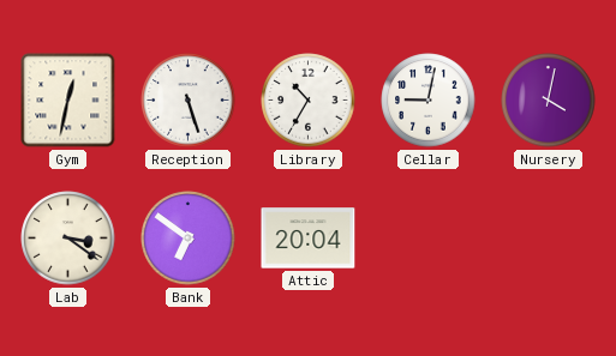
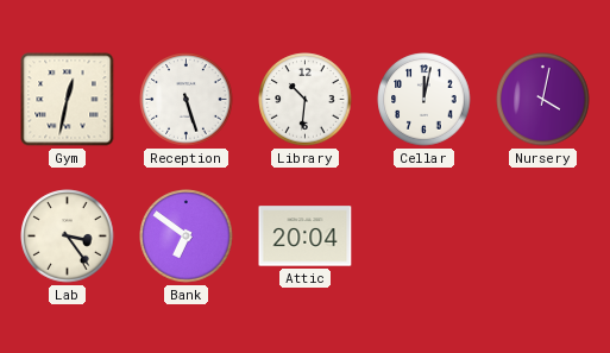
Library: 10:35 -> 10:31 (306, 100)
Cellar: 9:02 -> 12:02 (425, 100)
Lab: 3:21 -> 3:24 (68, 237)
